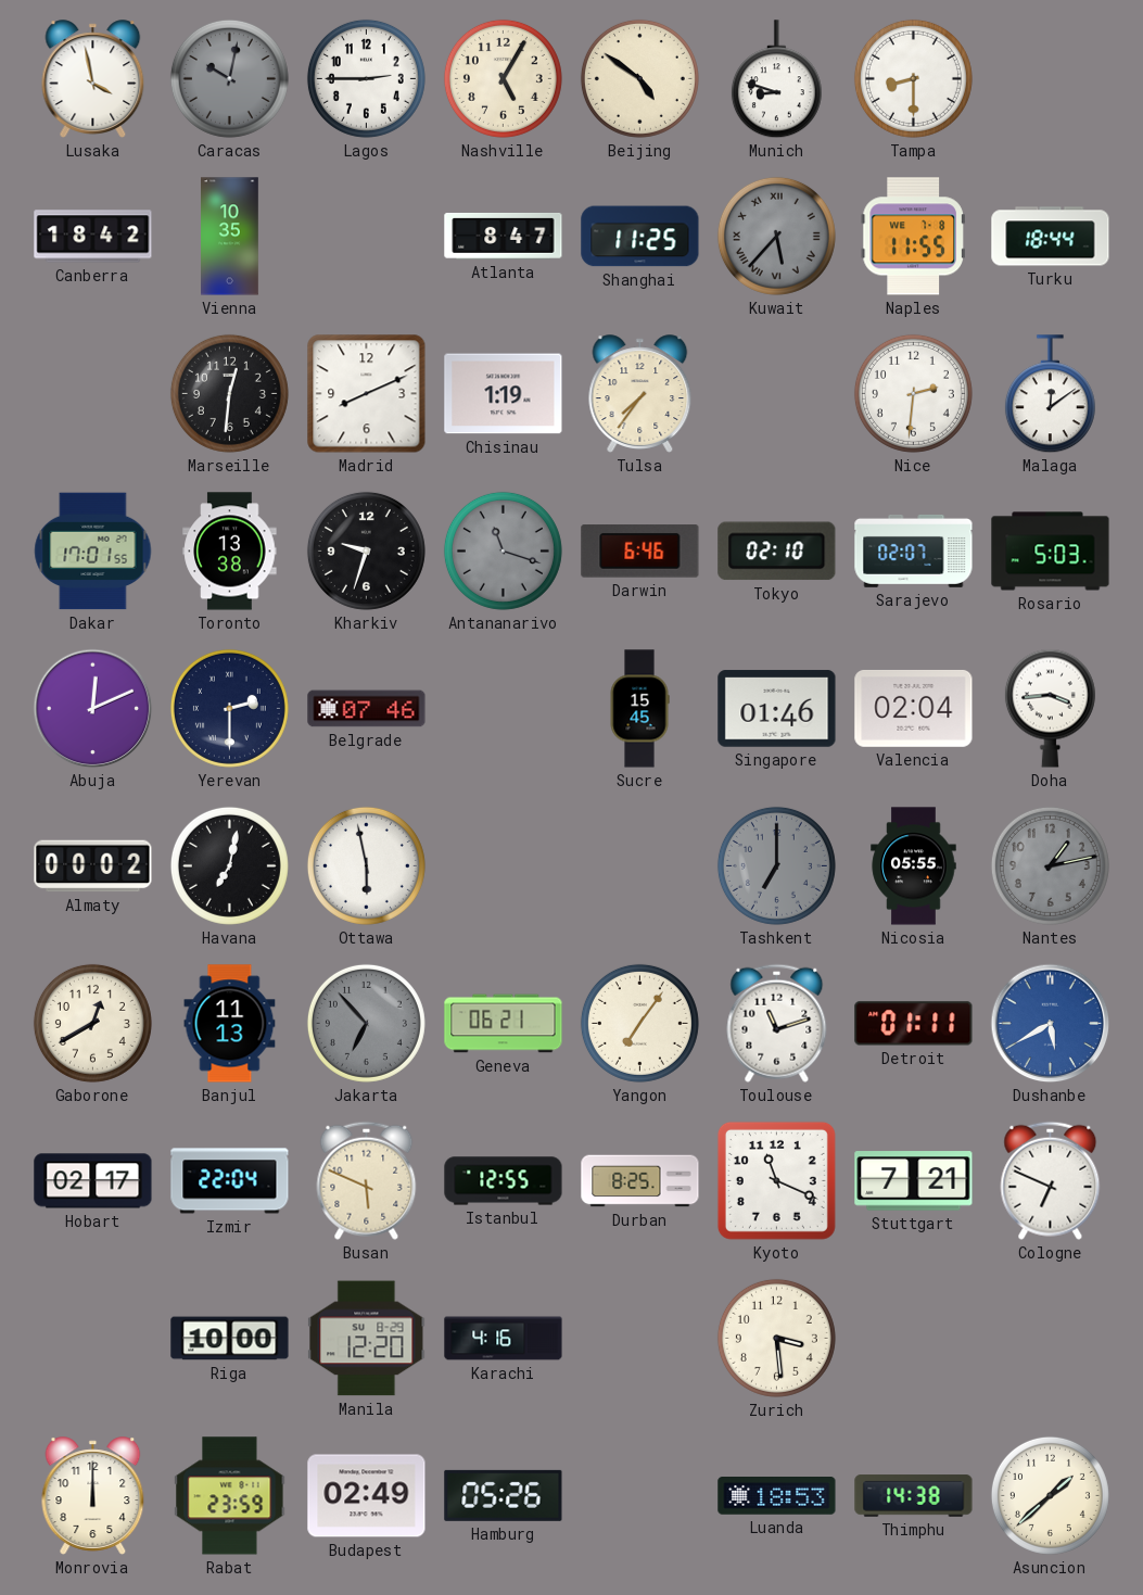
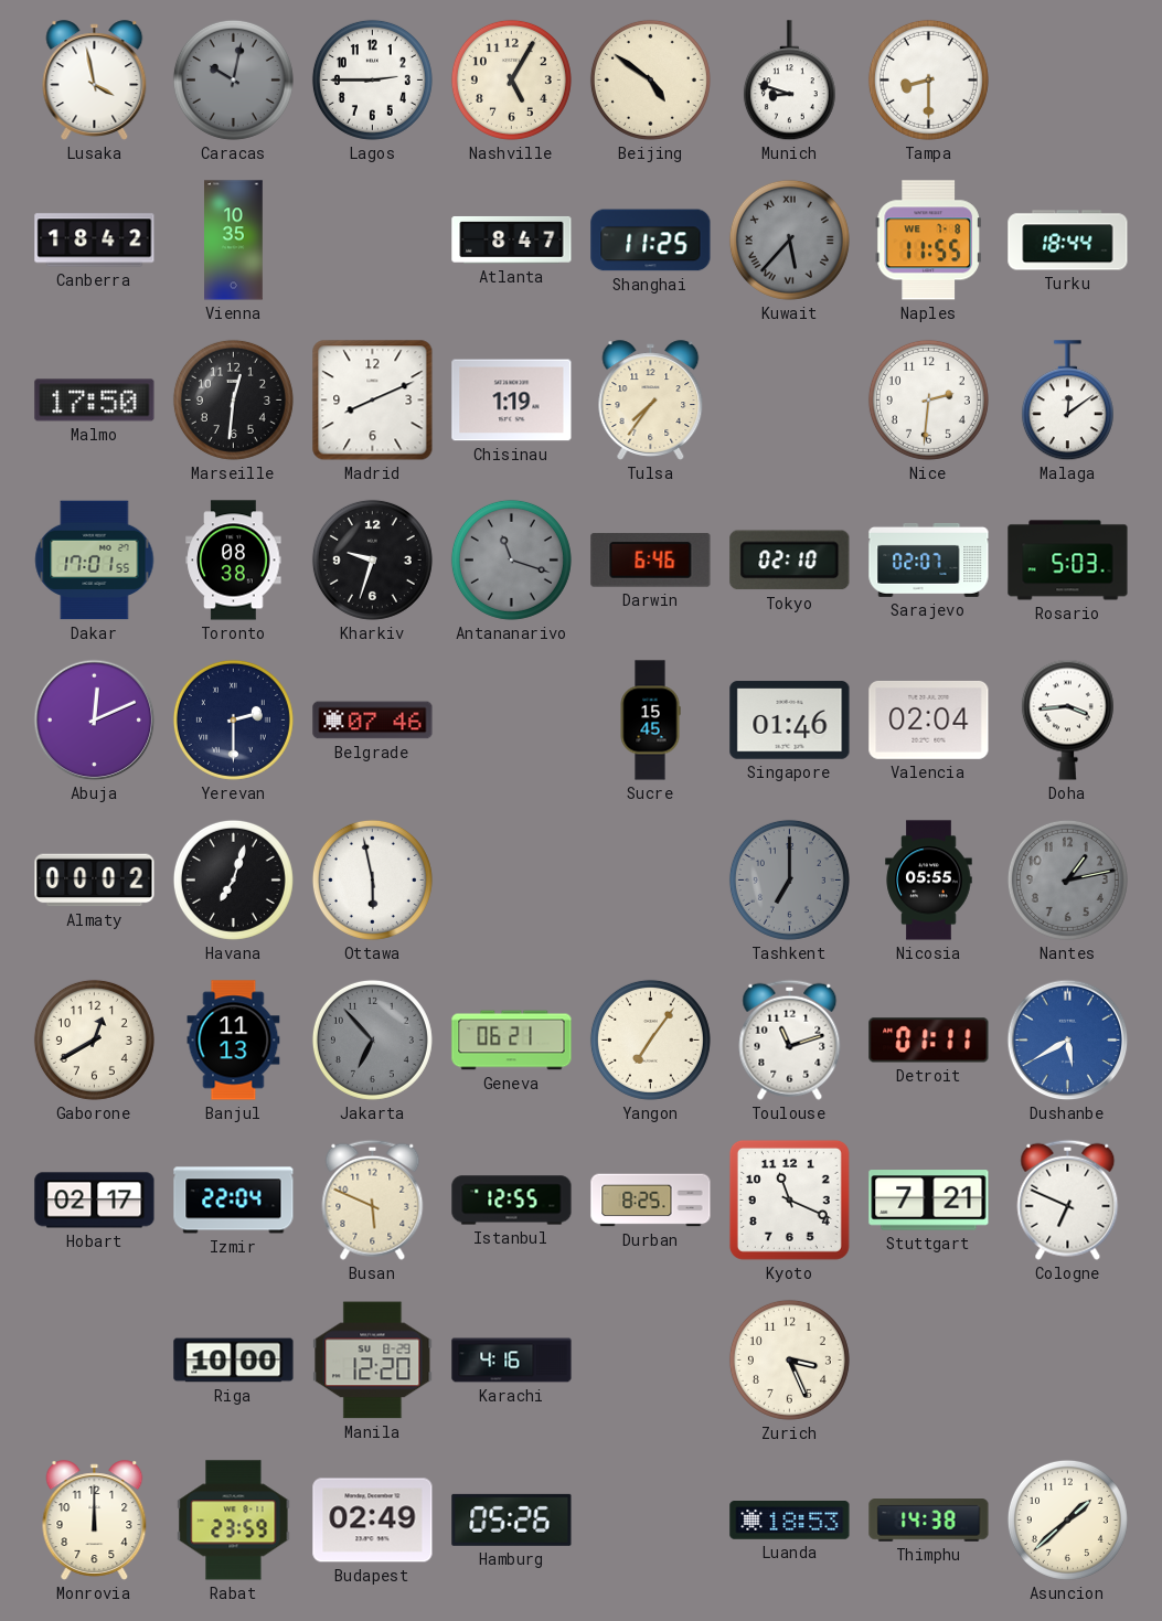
Malmo: none -> 17:50 (95, 401)
Toronto: 13:38 -> 08:38 (234, 561)
Havana: 7:02 -> 7:03 (233, 879)
Zurich: 3:29 -> 3:26 (789, 1359)
